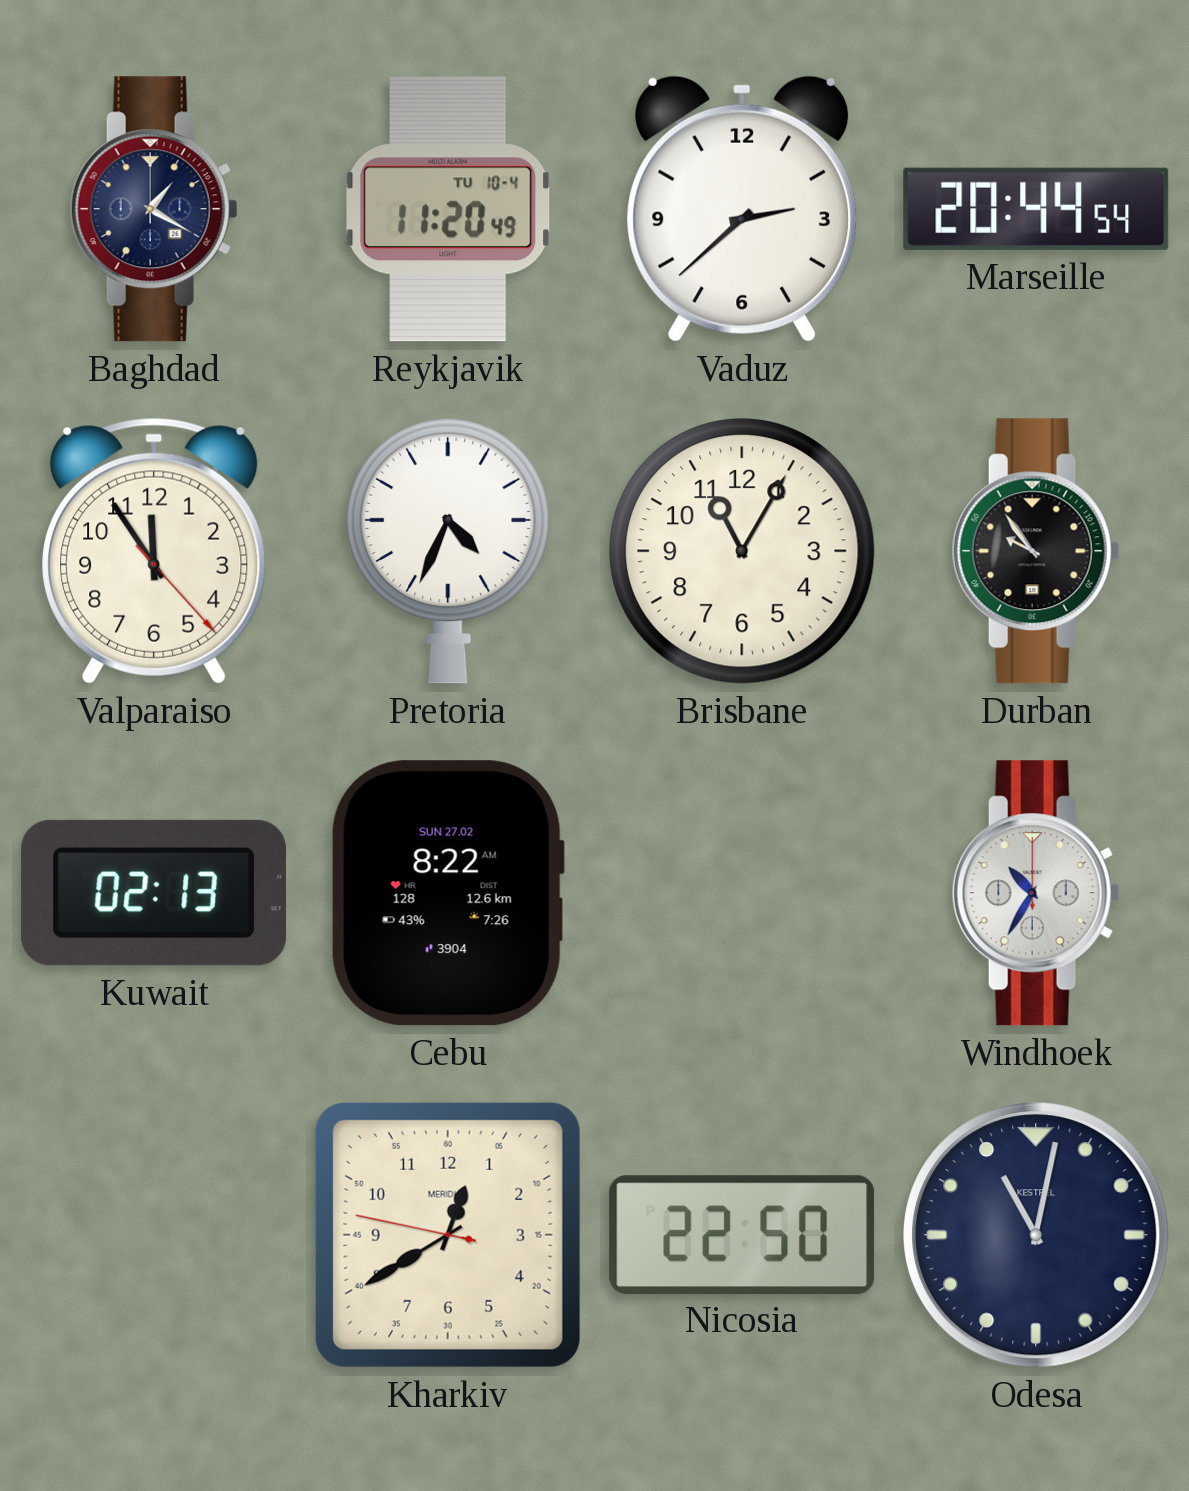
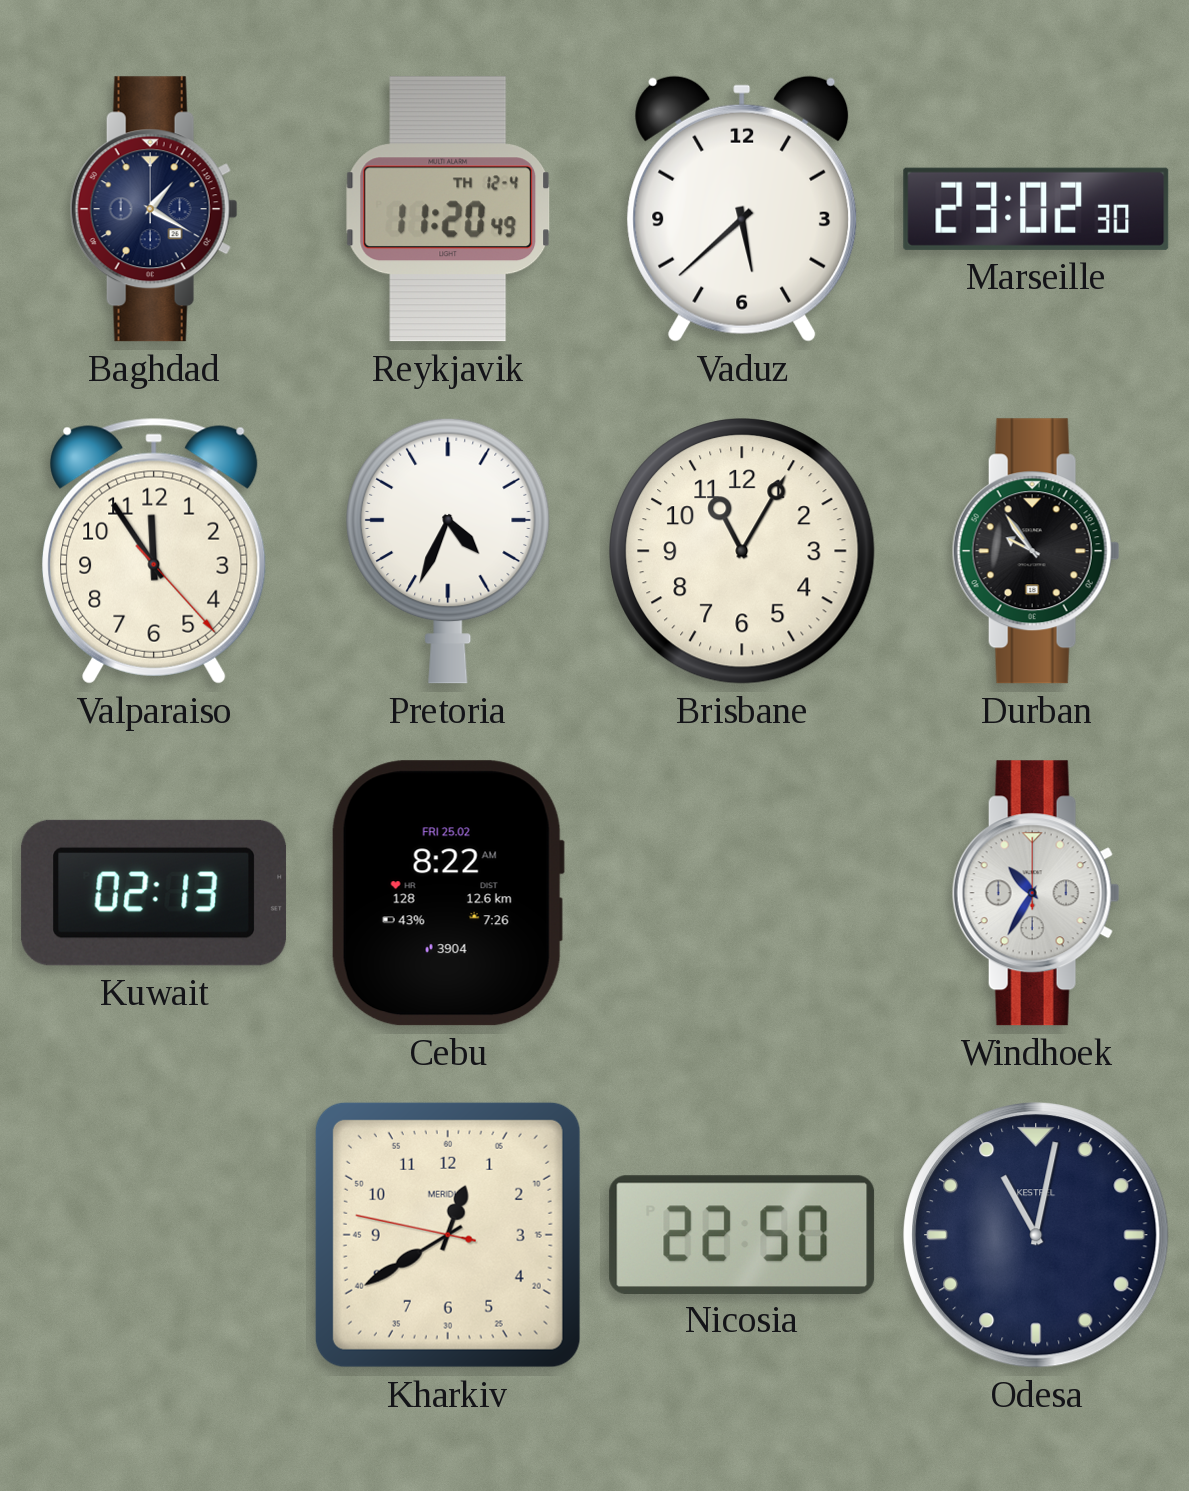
Reykjavik date: TU 10-4 -> TH 12-4 (448, 209)
Vaduz: 2:38 -> 5:38 (742, 209)
Marseille: 20:44 -> 23:02 (1036, 209)
Cebu date: SUN 27.02 -> FRI 25.02 (448, 893)
